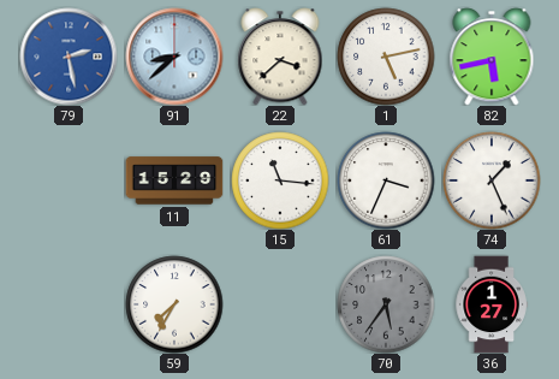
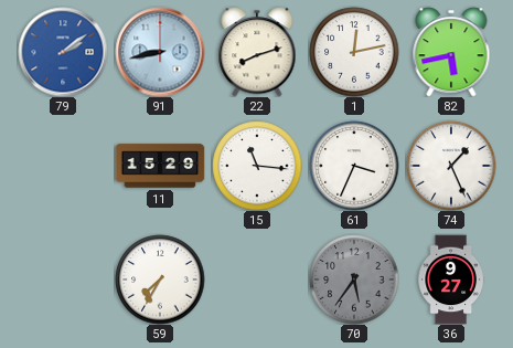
79: 2:28 -> 2:09 (63, 52)
91: 8:38 -> 8:43 (160, 52)
22: 3:38 -> 8:12 (257, 52)
1: 5:13 -> 12:13 (354, 52)
36: 1:27 -> 9:27 (451, 280)
